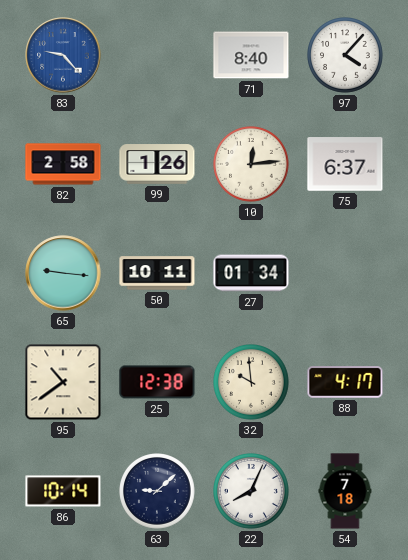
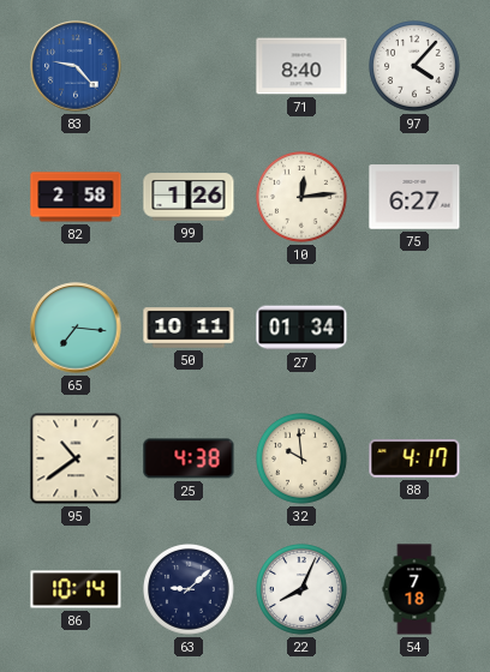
75: 6:37 -> 6:27 (414, 197)
65: 9:16 -> 7:16 (76, 328)
25: 12:38 -> 4:38 (189, 458)
